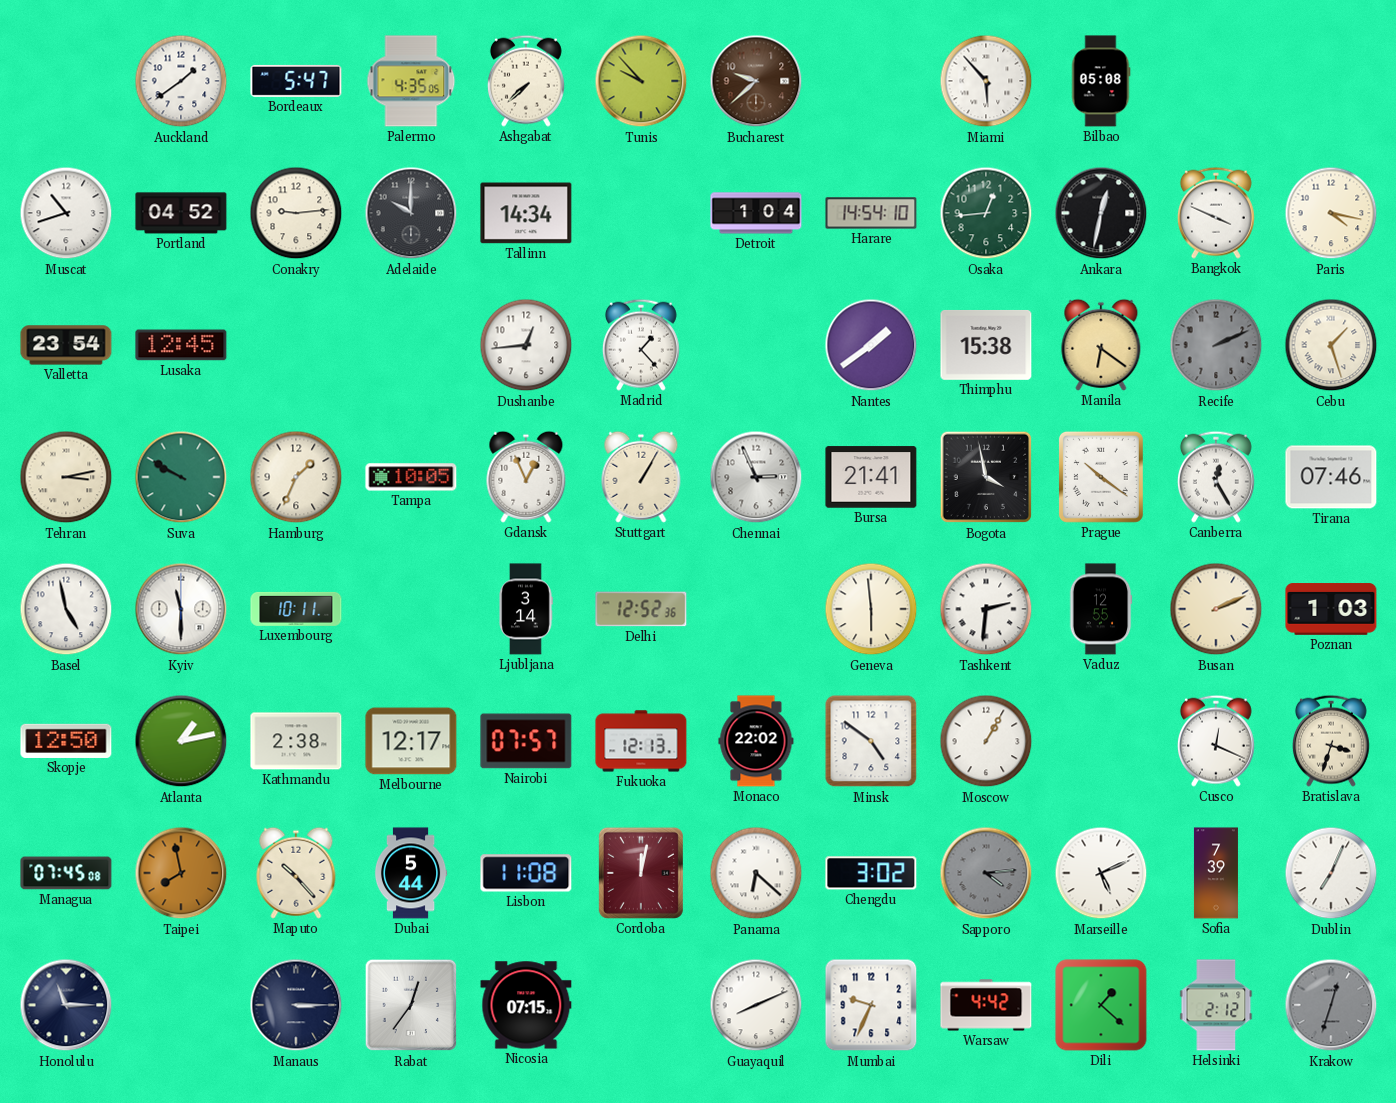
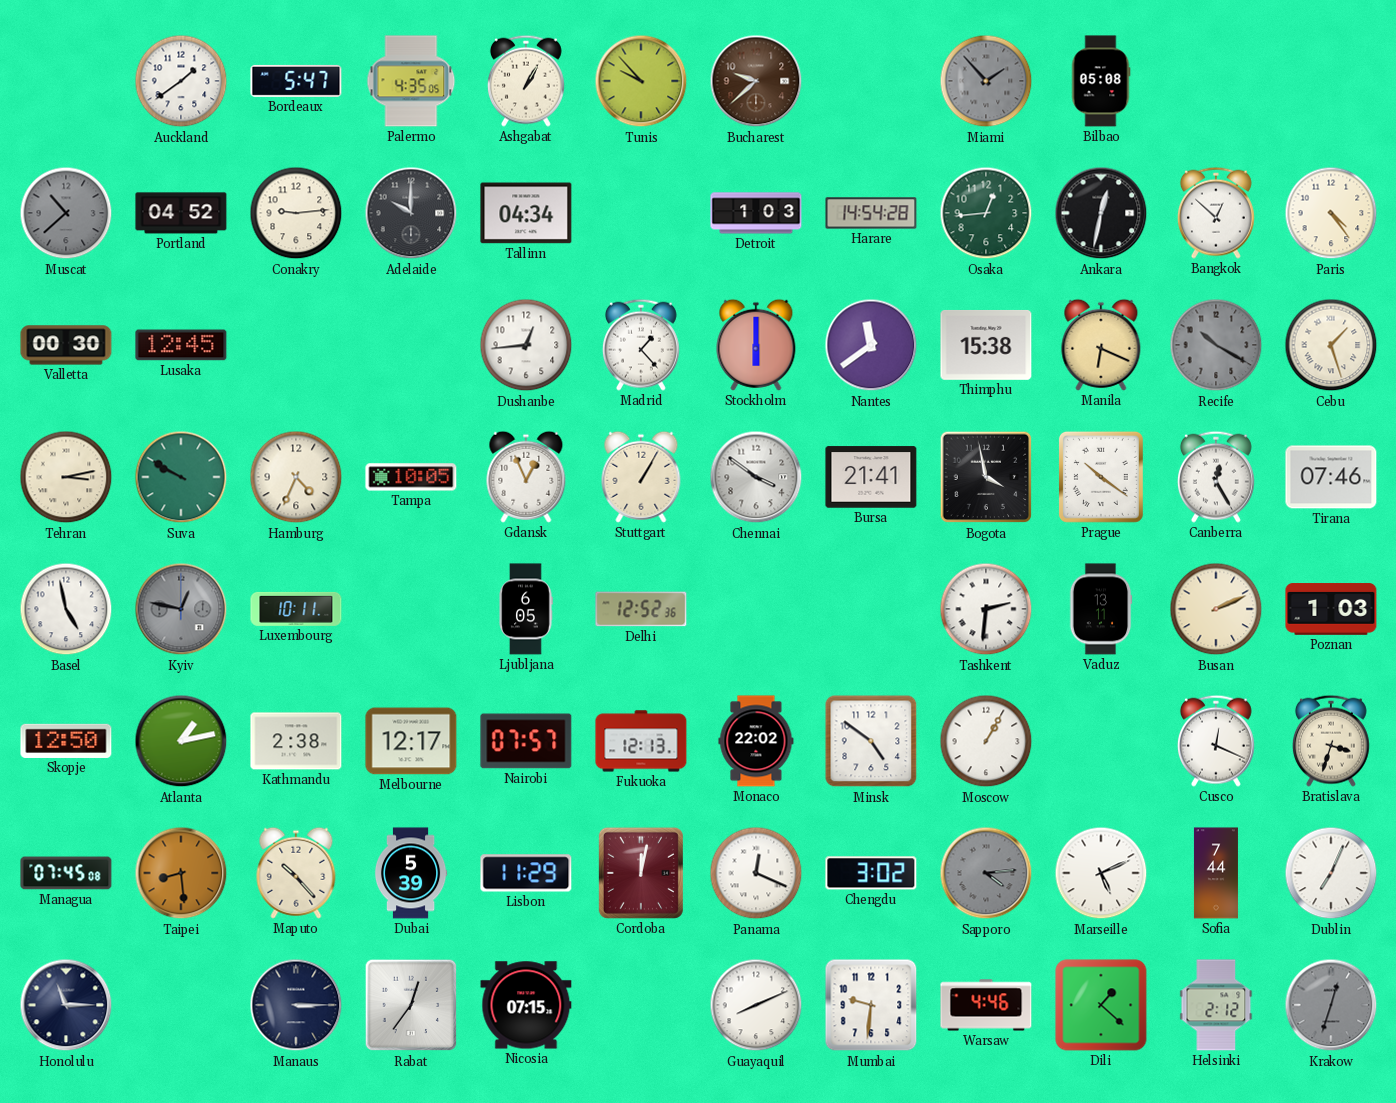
Ashgabat: 7:38 -> 1:05 (526, 81)
Miami: 5:53 -> 1:53 (986, 81)
Miami dial: white -> grey (986, 81)
Muscat: 10:42 -> 10:38 (66, 213)
Muscat dial: white -> grey (66, 213)
Tallinn: 14:34 -> 04:34 (526, 213)
Detroit: 1:04 -> 1:03 (756, 213)
Harare: 14:54:10 -> 14:54:28 (871, 213)
Bangkok: 3:49 -> 12:52 (1216, 213)
Paris: 4:17 -> 4:24 (1331, 213)
Valletta: 23:54 -> 00:30 (66, 345)
Stockholm: none -> 6:00 (756, 345)
Nantes: 1:39 -> 11:39 (871, 345)
Manila: 6:21 -> 6:19 (1101, 345)
Recife: 2:11 -> 10:20 (1216, 345)
Hamburg: 1:34 -> 4:34 (296, 477)
Chennai: 2:56 -> 3:51 (756, 477)
Kyiv: 11:30 -> 12:47 (181, 609)
Kyiv dial: white -> grey (181, 609)
Ljubljana: 3:14 -> 6:05 (526, 609)
Geneva: 5:59 -> none (871, 609)
Vaduz: 12:55 -> 13:11 (1101, 609)
Taipei: 7:58 -> 8:29 (181, 873)
Dubai: 5:44 -> 5:39 (411, 873)
Lisbon: 11:08 -> 11:29 (526, 873)
Panama: 6:22 -> 12:19 (756, 873)
Sofia: 7:39 -> 7:44 (1216, 873)
Mumbai: 9:34 -> 9:31 (871, 1005)
Warsaw: 4:42 -> 4:46 (986, 1005)
